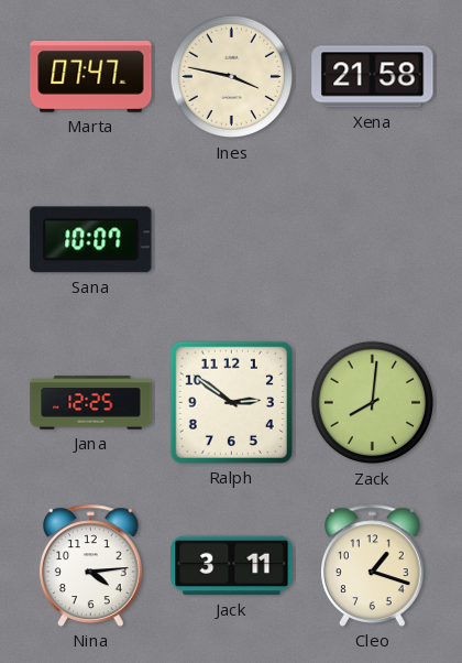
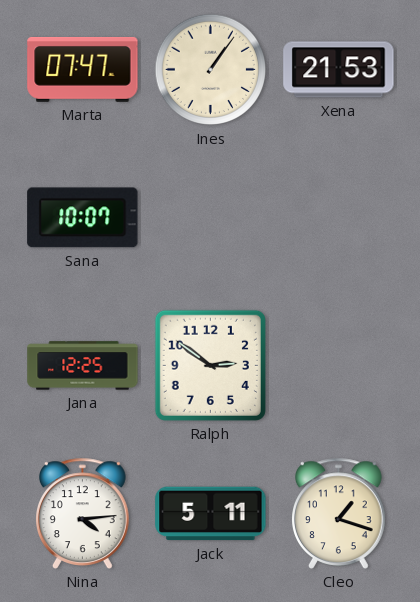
Ines: 3:47 -> 1:06 (211, 70)
Xena: 21:58 -> 21:53 (339, 70)
Zack: 8:01 -> none (373, 403)
Jack: 3:11 -> 5:11 (211, 514)
